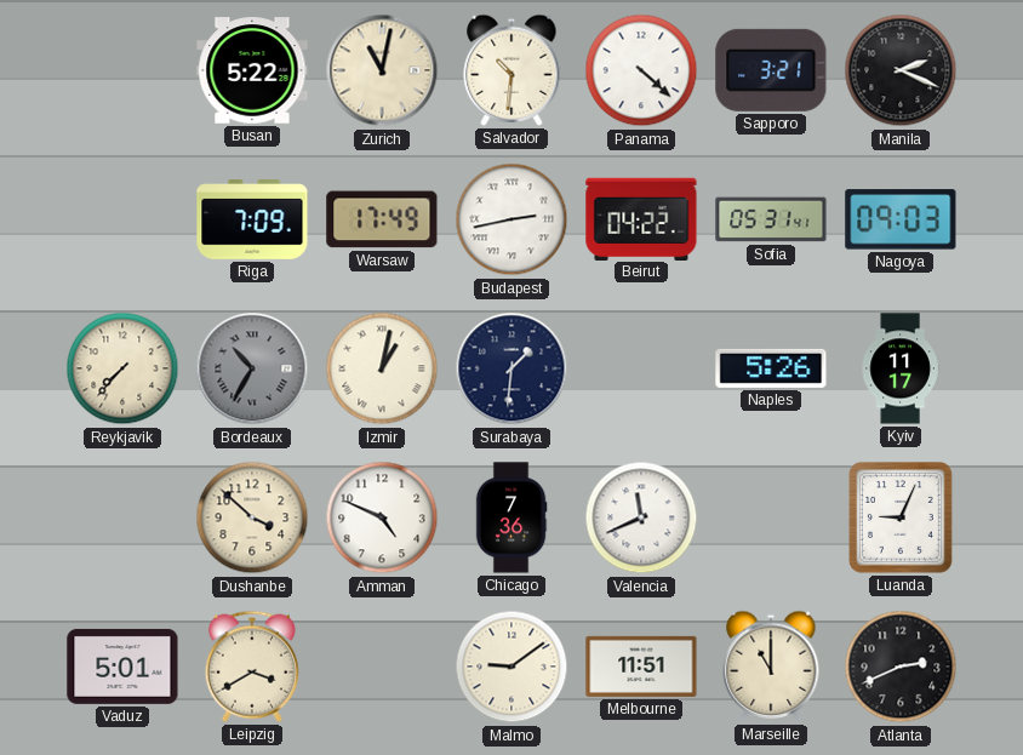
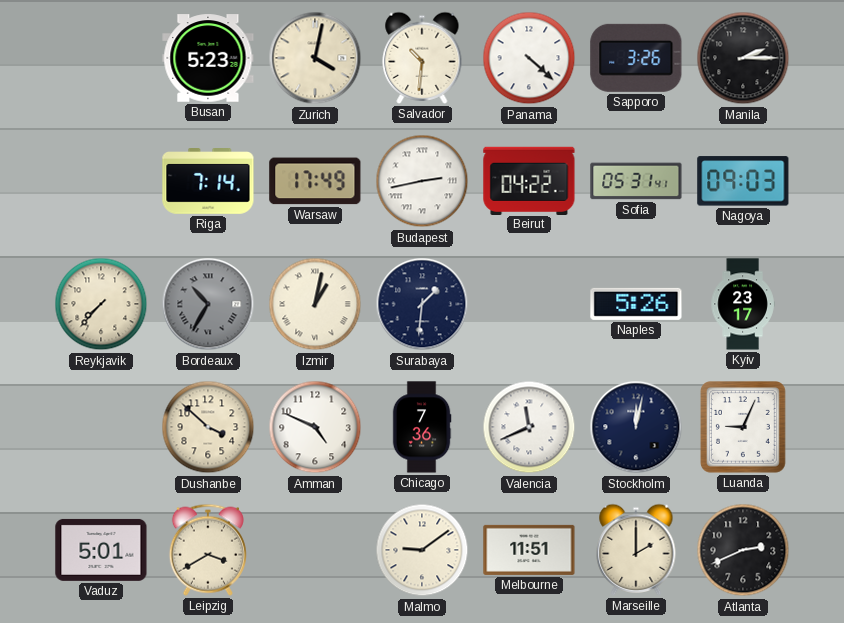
Busan: 5:22 -> 5:23 (208, 58)
Zurich: 11:02 -> 4:02 (315, 58)
Sapporo: 3:21 -> 3:26 (636, 58)
Manila: 2:19 -> 2:15 (743, 58)
Riga: 7:09 -> 7:14 (208, 182)
Kyiv: 11:17 -> 23:17 (743, 304)
Stockholm: none -> 12:02 (636, 427)
Marseille: 11:00 -> 2:00 (636, 550)
